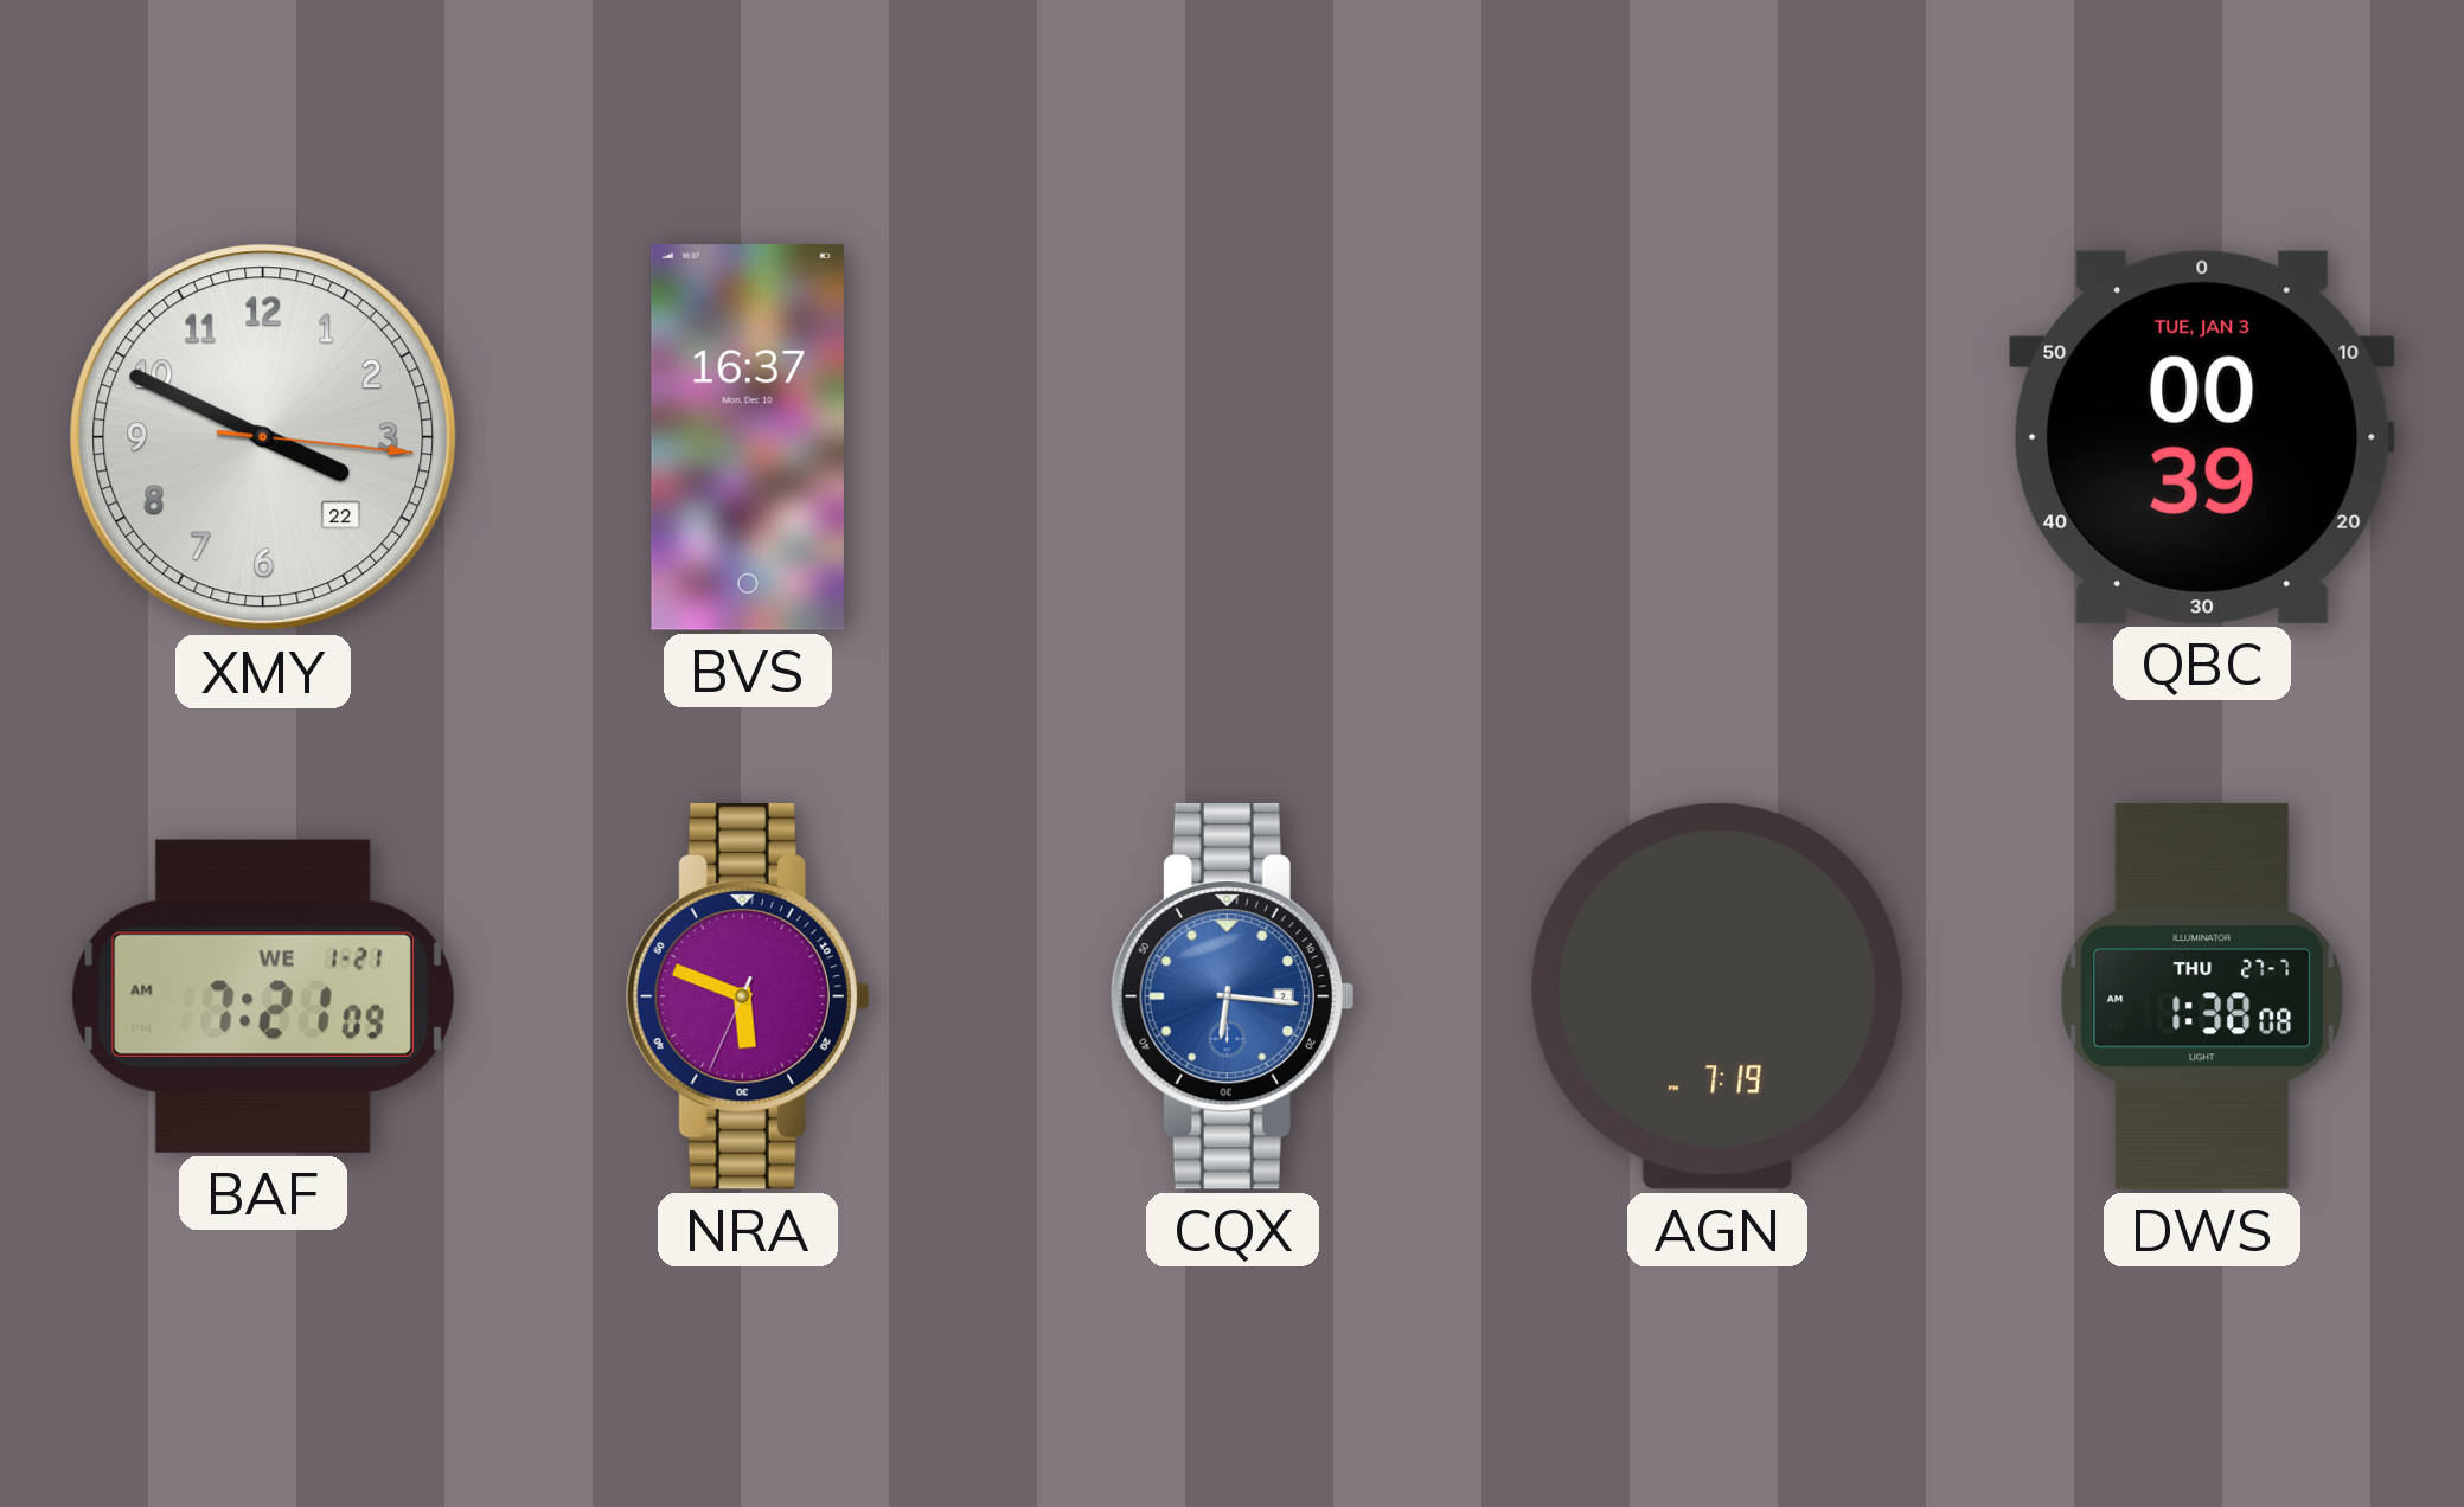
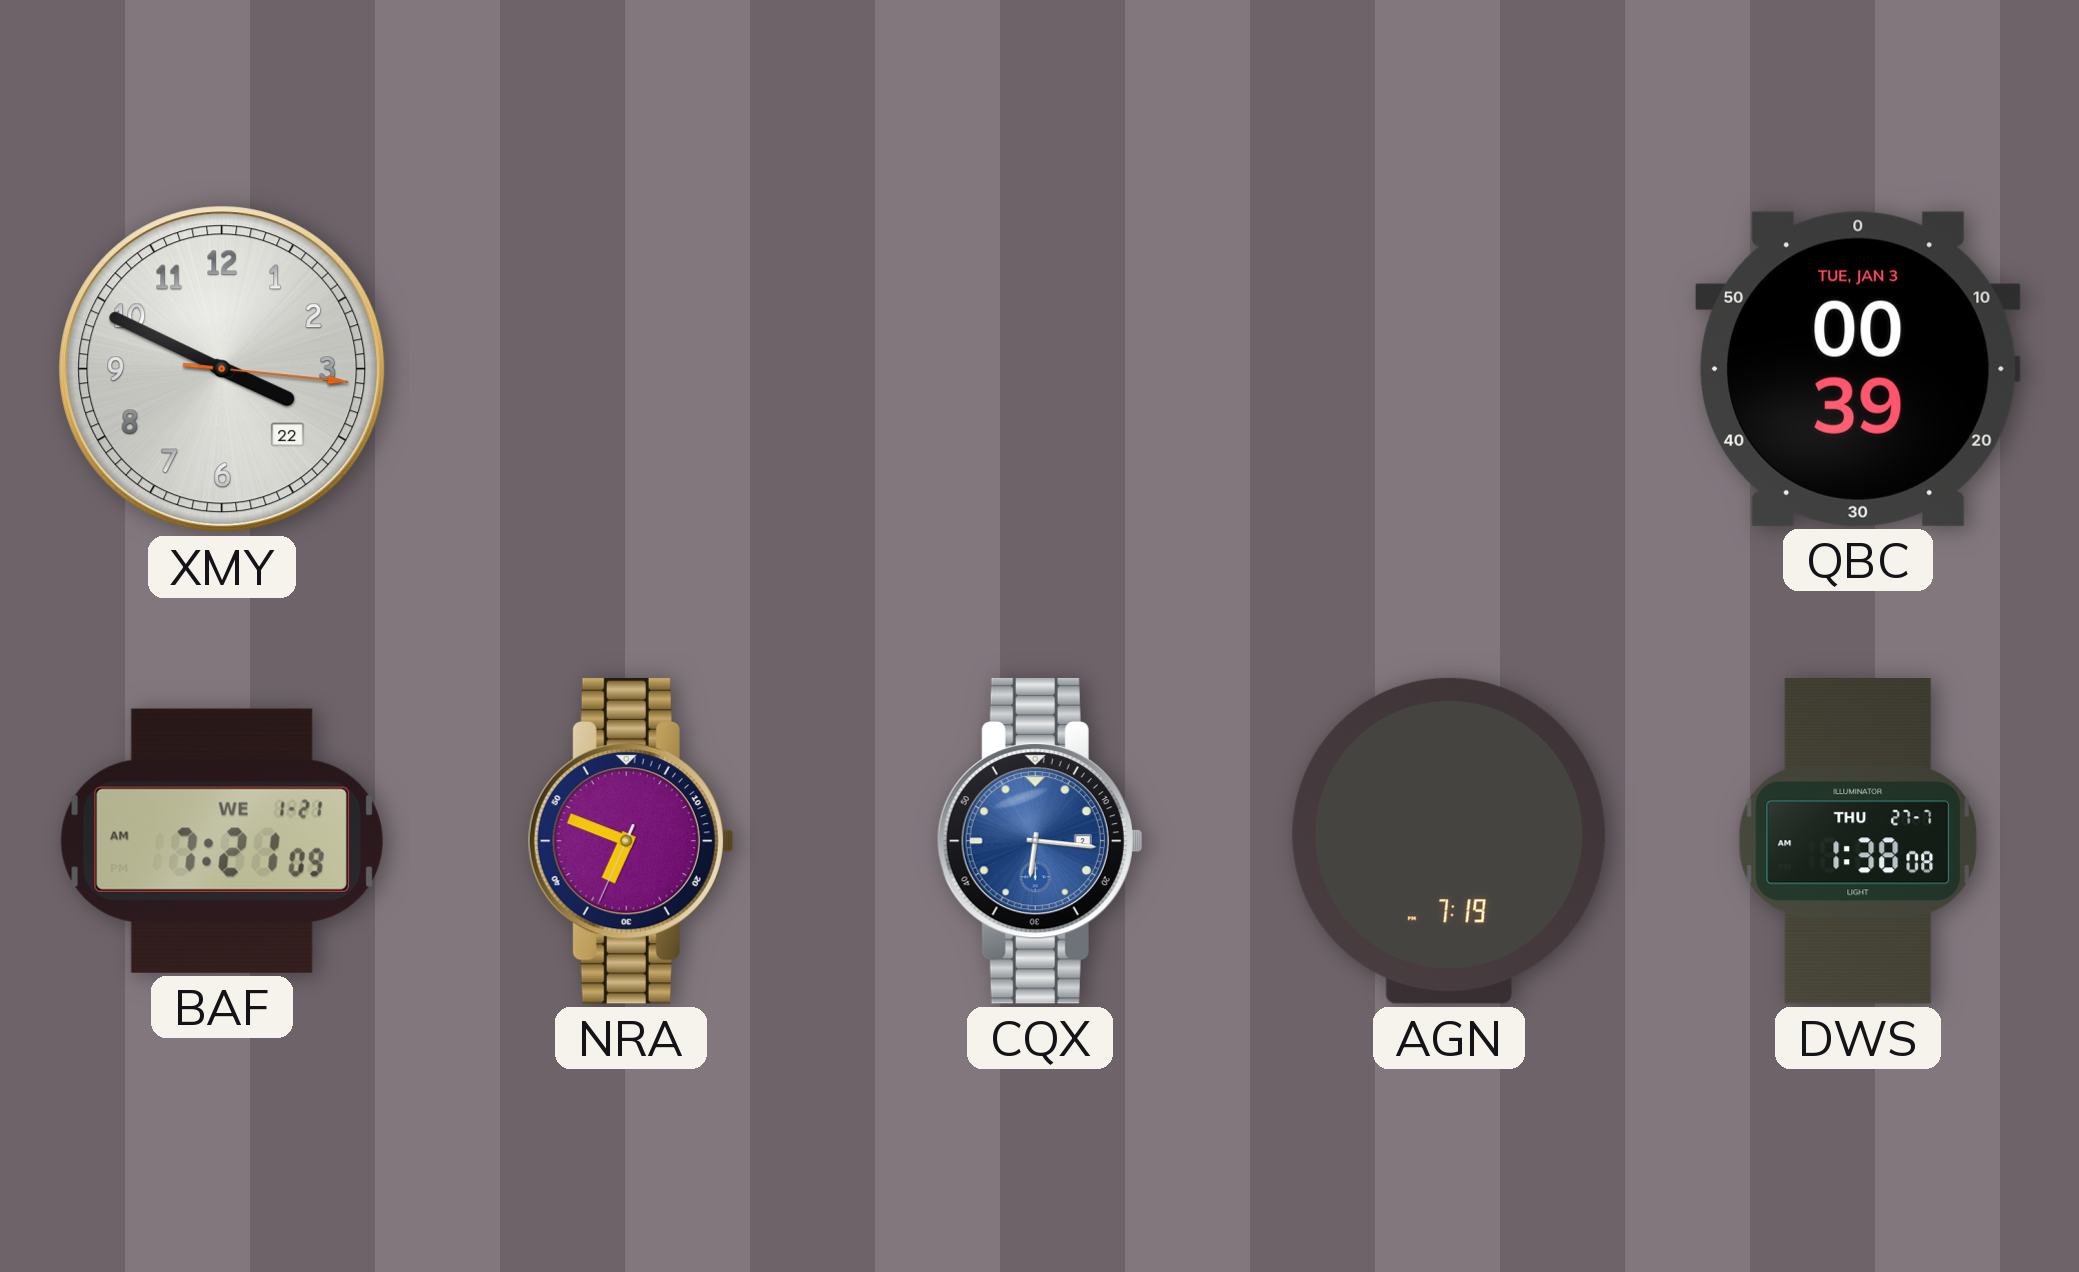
BVS: 16:37 -> none (748, 437)
NRA: 5:48 -> 6:48 (631, 841)
